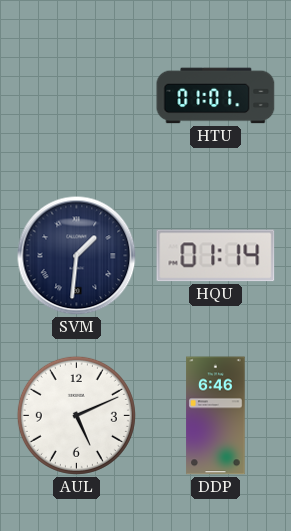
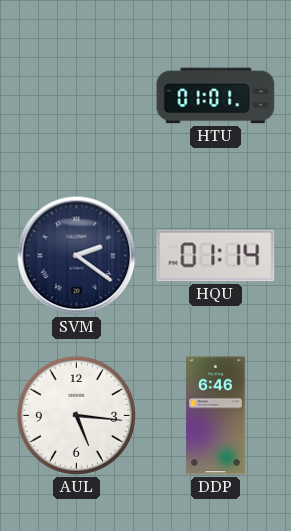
SVM: 1:31 -> 2:21 (77, 256)
AUL: 5:11 -> 5:16 (76, 415)
